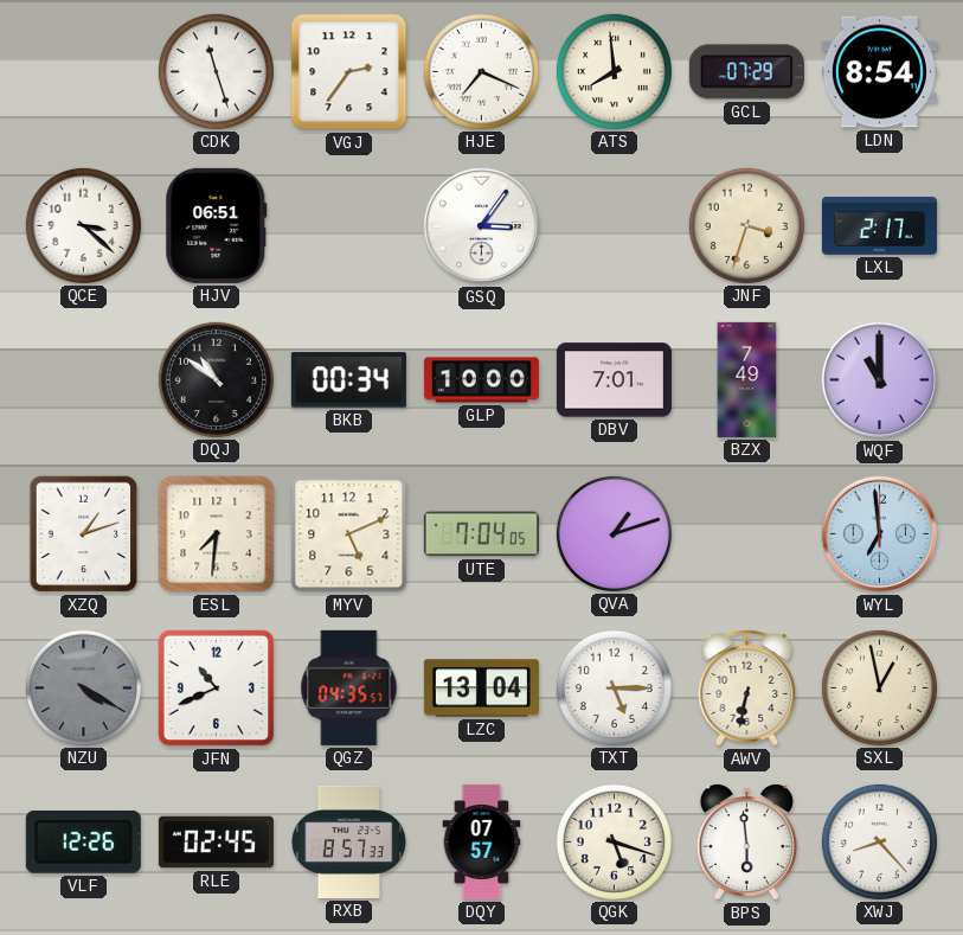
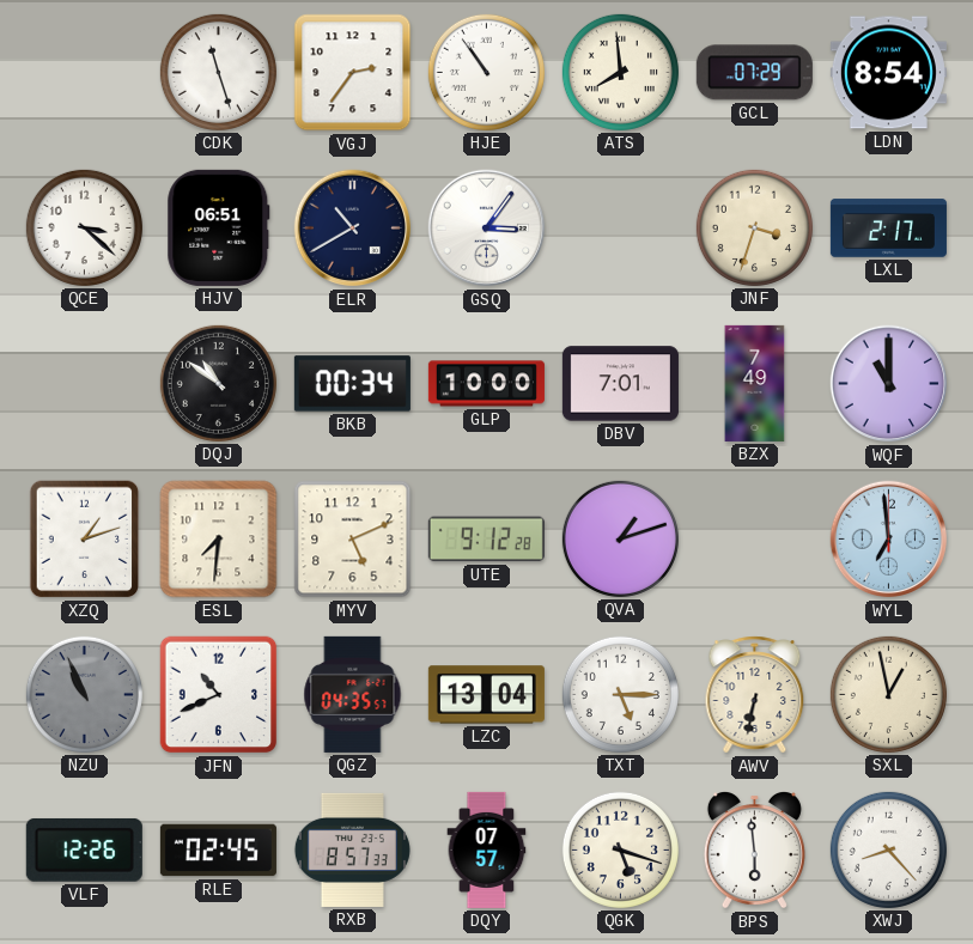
HJE: 7:19 -> 10:54 (486, 72)
ELR: none -> 10:40 (353, 229)
UTE: 7:04 -> 9:12 (486, 540)
NZU: 4:20 -> 10:56 (84, 694)
